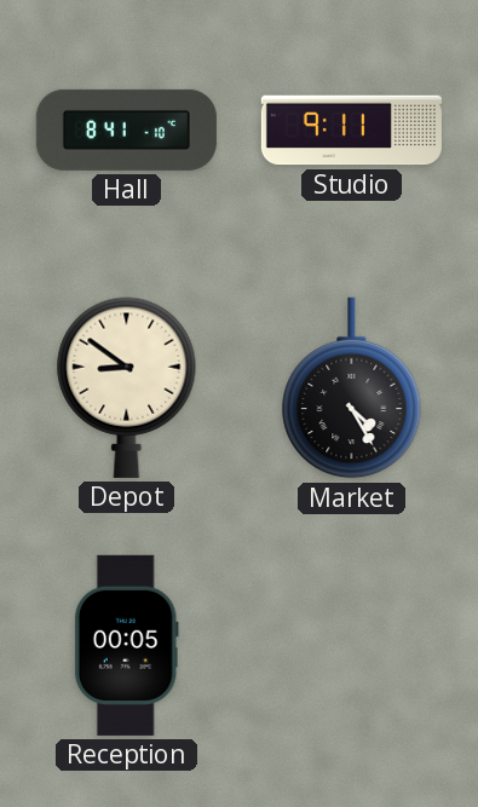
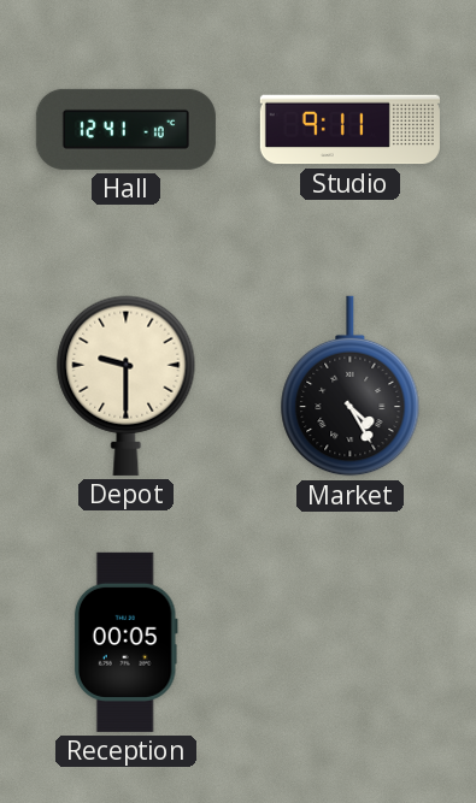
Hall: 8:41 -> 12:41 (125, 129)
Depot: 8:51 -> 9:30 (127, 385)
